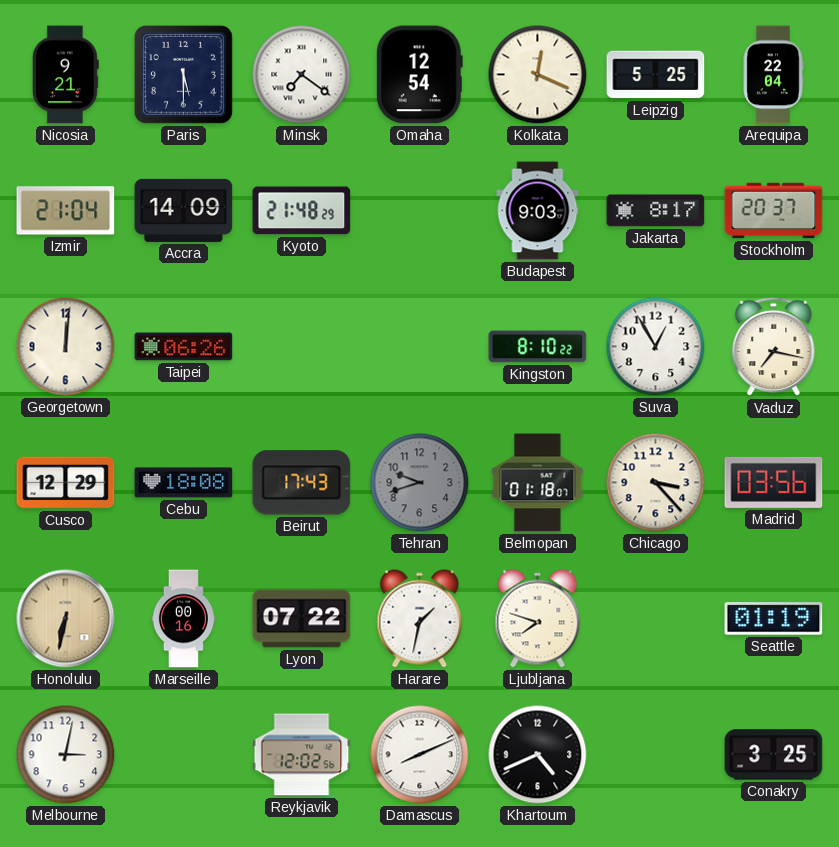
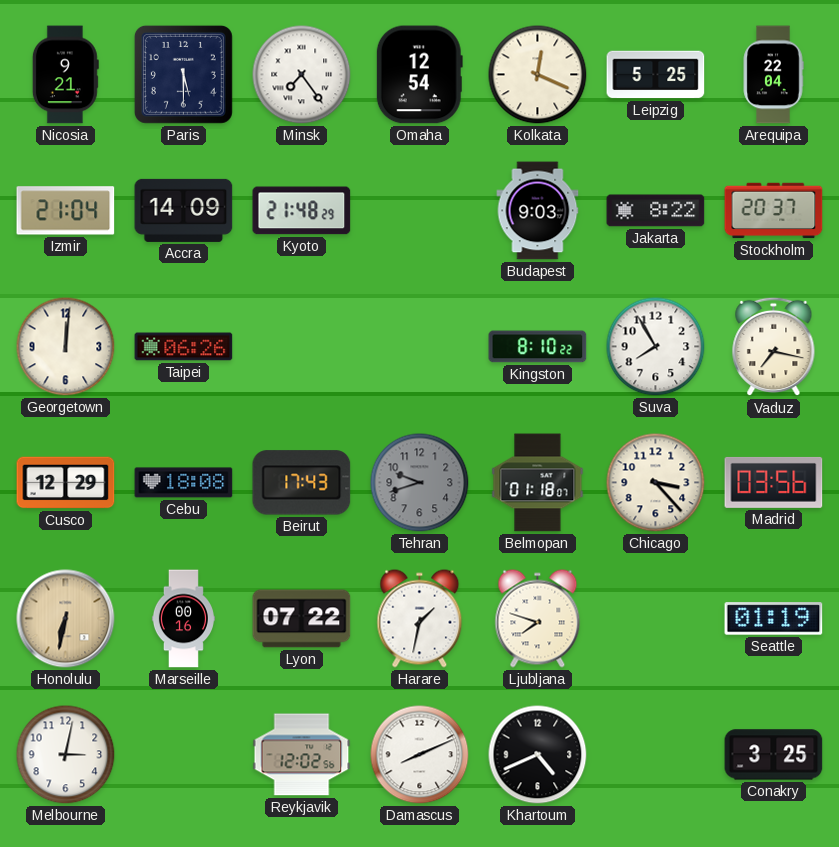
Minsk: 7:21 -> 7:24 (302, 75)
Jakarta: 8:17 -> 8:22 (656, 211)
Suva: 12:55 -> 7:55 (656, 347)
